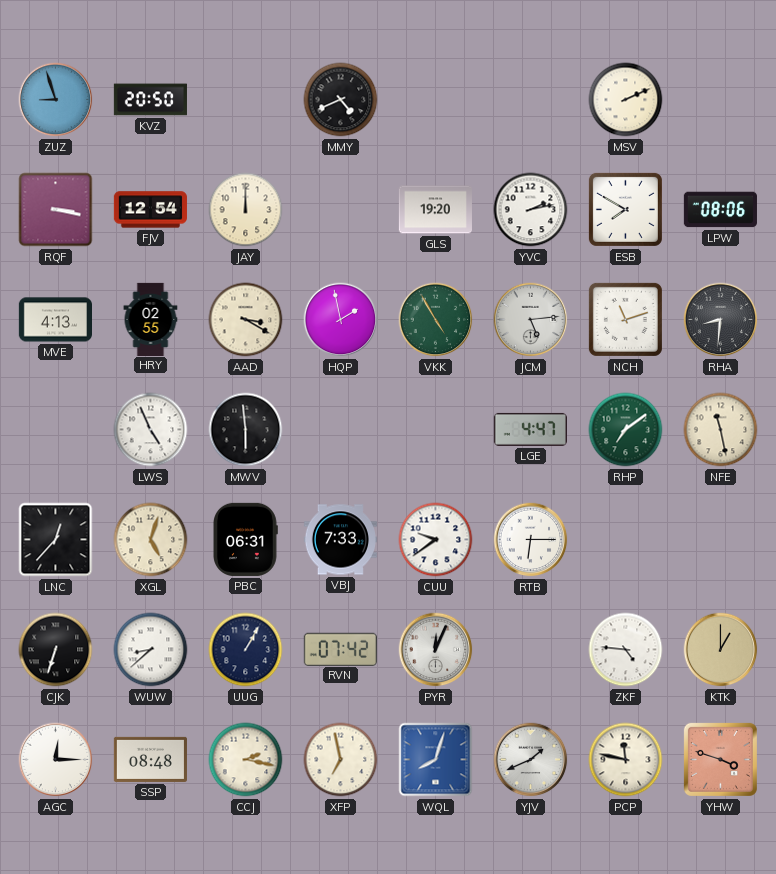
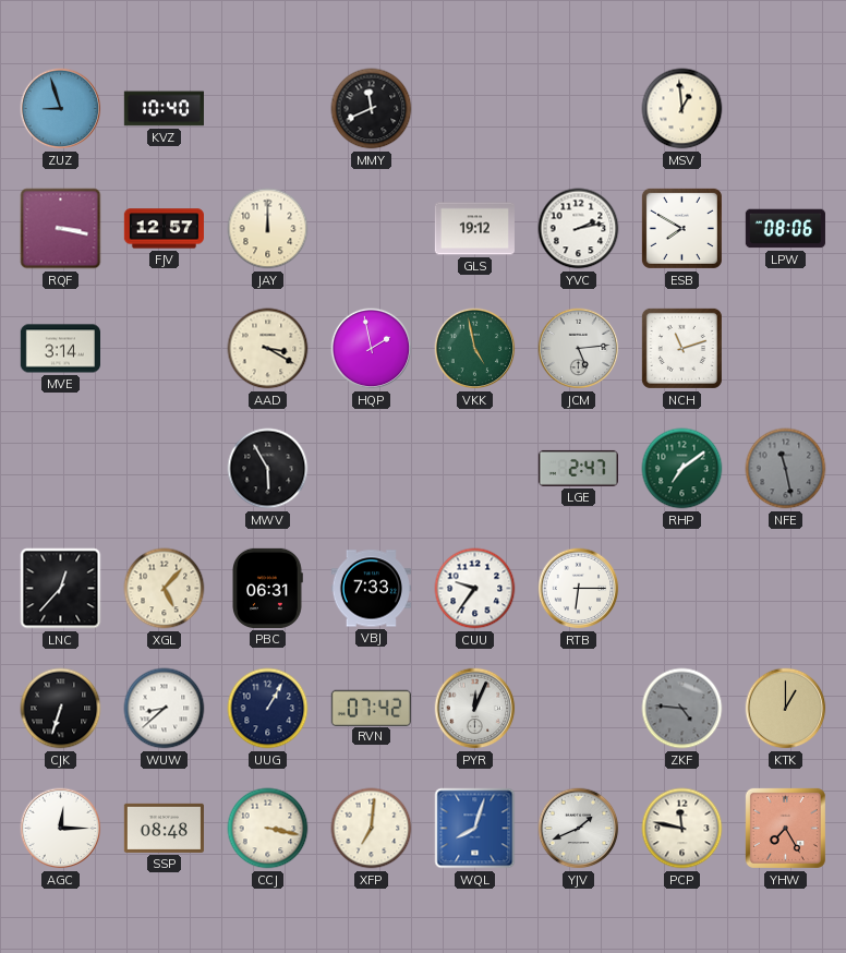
KVZ: 20:50 -> 10:40 (164, 109)
MMY: 4:41 -> 11:41 (372, 109)
MSV: 2:11 -> 12:59 (682, 109)
FJV: 12:54 -> 12:57 (164, 229)
GLS: 19:20 -> 19:12 (474, 229)
MVE: 4:13 -> 3:14 (60, 349)
HRY: 02:55 -> none (151, 319)
VKK: 4:55 -> 4:58 (475, 349)
RHA: 8:31 -> none (721, 320)
LWS: 4:56 -> none (151, 430)
MWV: 5:59 -> 5:55 (268, 469)
LGE: 4:47 -> 2:47 (578, 468)
NFE dial: cream -> grey (786, 469)
XGL: 5:03 -> 5:07 (165, 589)
CUU: 9:39 -> 9:36 (475, 589)
ZKF dial: white -> grey (682, 709)
CCJ: 2:17 -> 3:17 (268, 829)
XFP: 6:58 -> 7:01 (372, 829)
YHW: 3:48 -> 7:25 (785, 828)
